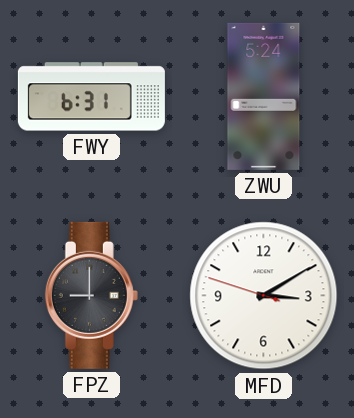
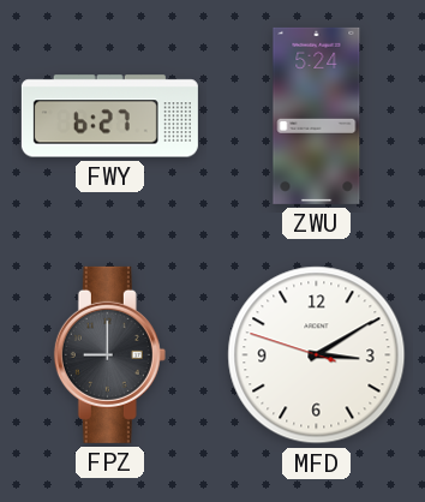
FWY: 6:31 -> 6:27 (109, 116)
